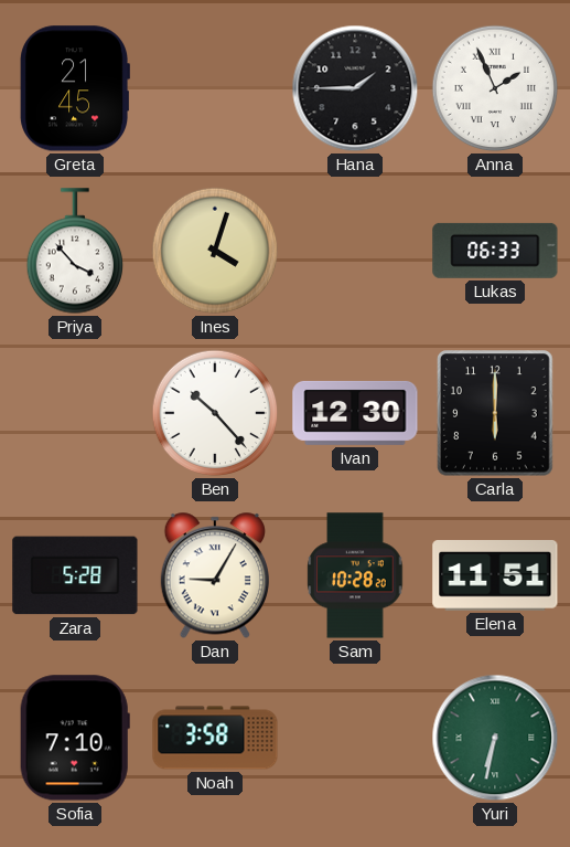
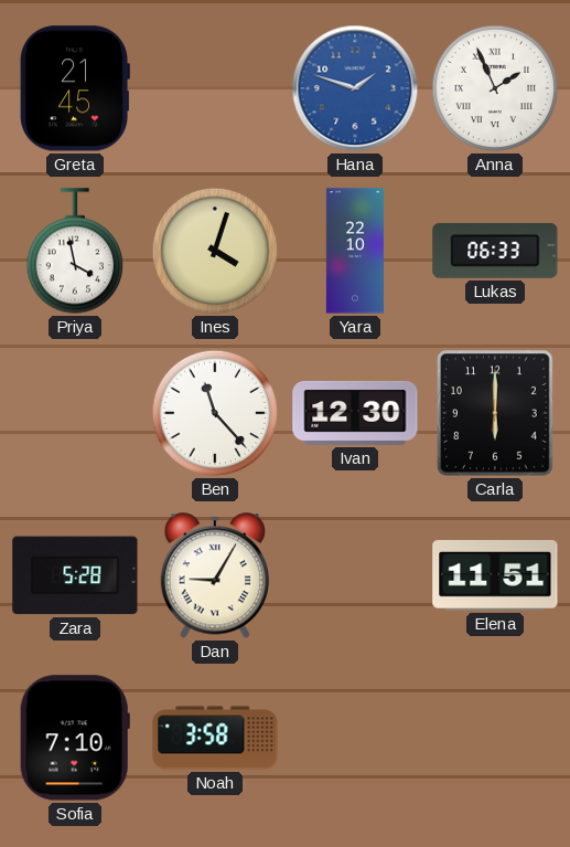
Hana: 1:45 -> 1:48 (355, 88)
Hana dial: black -> blue (355, 88)
Priya: 3:53 -> 3:58 (74, 251)
Yara: none -> 22:10 (355, 251)
Ben: 10:23 -> 11:23 (215, 413)
Sam: 10:28 -> none (355, 575)
Yuri: 6:32 -> none (495, 738)
